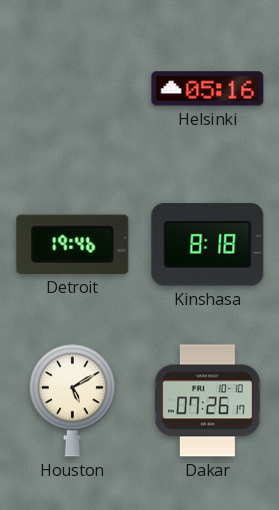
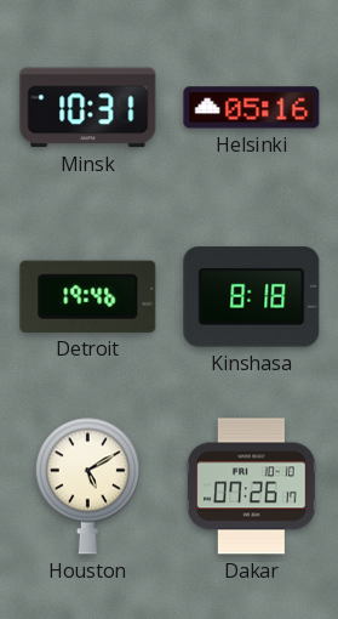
Minsk: none -> 10:31 (88, 108)
